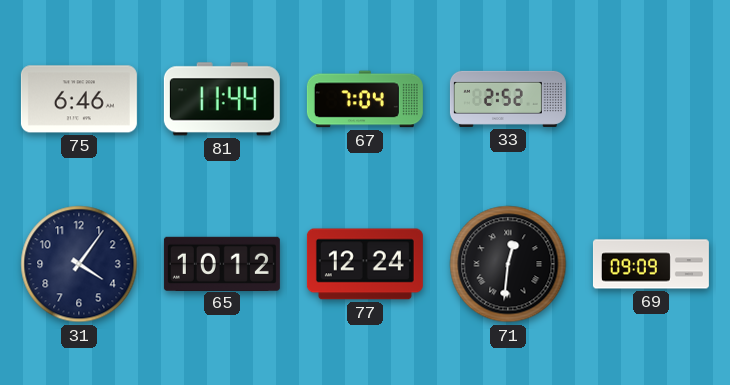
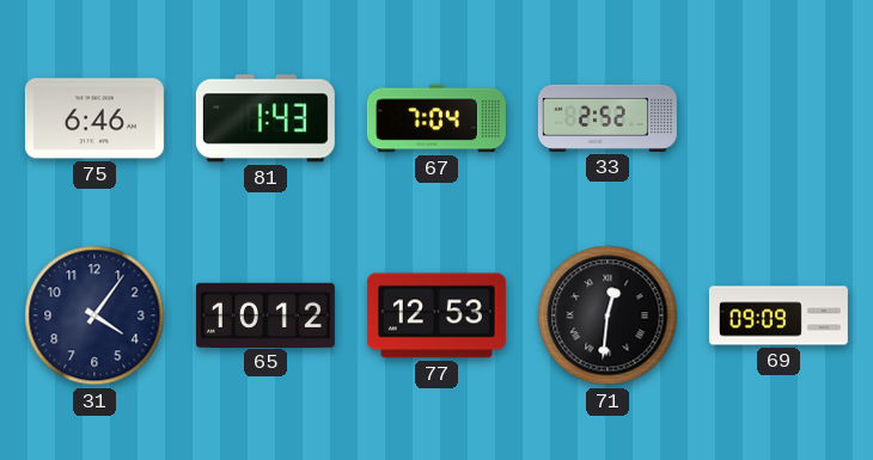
81: 11:44 -> 1:43 (265, 118)
77: 12:24 -> 12:53 (436, 315)
